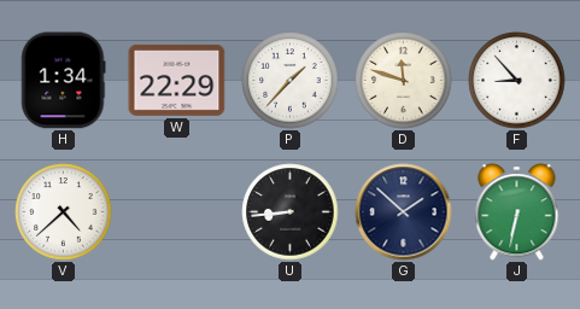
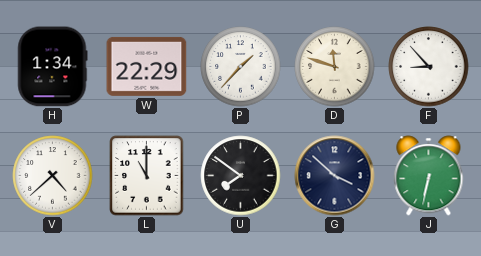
L: none -> 11:00 (147, 176)
U: 8:44 -> 7:51 (241, 176)
G: 1:52 -> 3:52 (335, 176)
